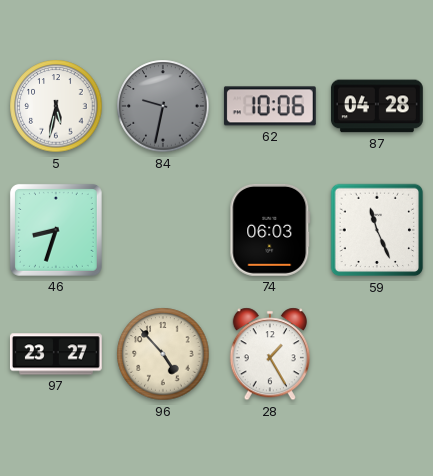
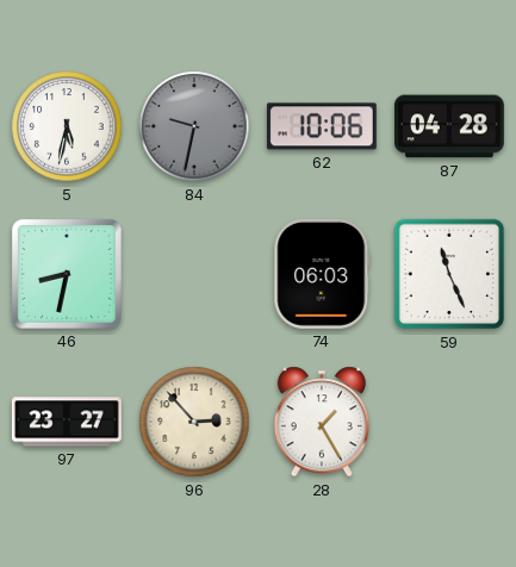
46: 8:33 -> 8:32 (67, 274)
96: 4:53 -> 2:53 (194, 422)
